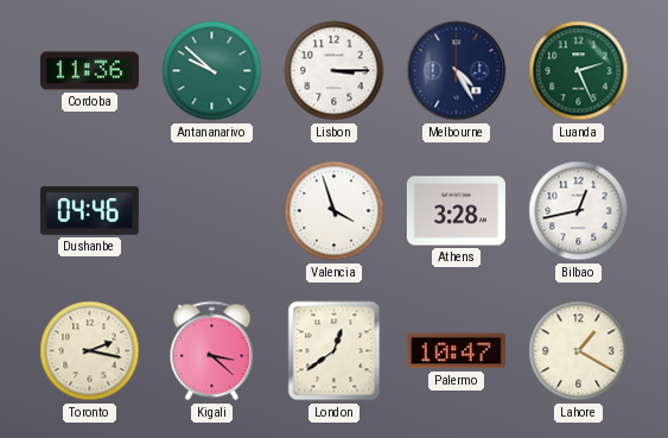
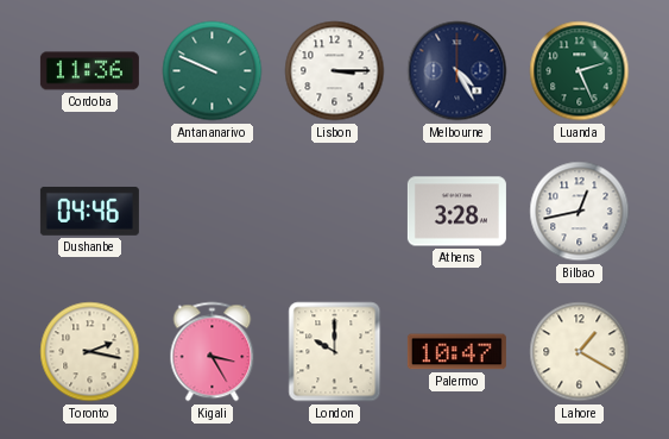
Antananarivo: 9:52 -> 9:49 (213, 71)
Valencia: 3:57 -> none (335, 211)
Kigali: 3:22 -> 3:25 (213, 352)
London: 12:39 -> 10:00 (335, 352)
